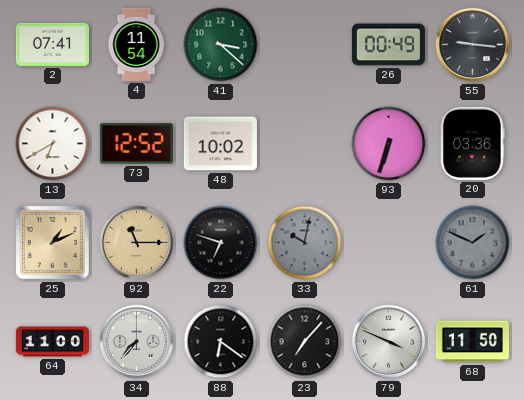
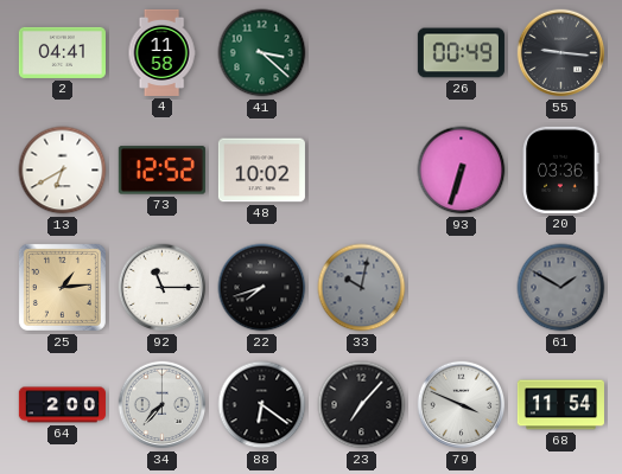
2: 07:41 -> 04:41 (62, 52)
4: 11:54 -> 11:58 (161, 52)
25: 1:11 -> 1:14 (62, 287)
92 dial: champagne -> white (163, 288)
22: 6:48 -> 7:42 (262, 288)
61: 1:49 -> 1:50 (561, 288)
64: 11:00 -> 2:00 (62, 405)
68: 11:50 -> 11:54 (560, 405)
